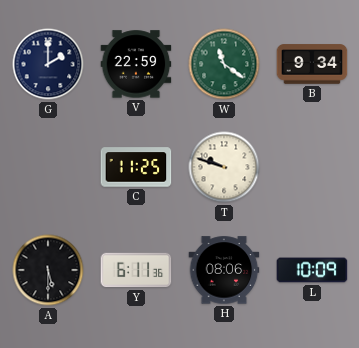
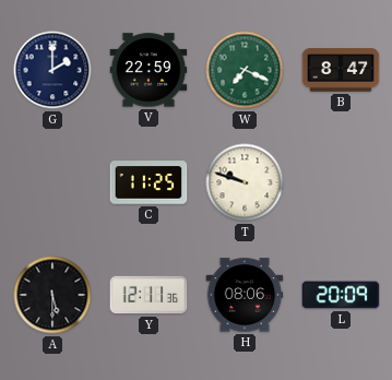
W: 11:21 -> 7:19 (245, 70)
B: 9:34 -> 8:47 (341, 70)
Y: 6:11 -> 12:11 (149, 295)
L: 10:09 -> 20:09 (341, 295)
